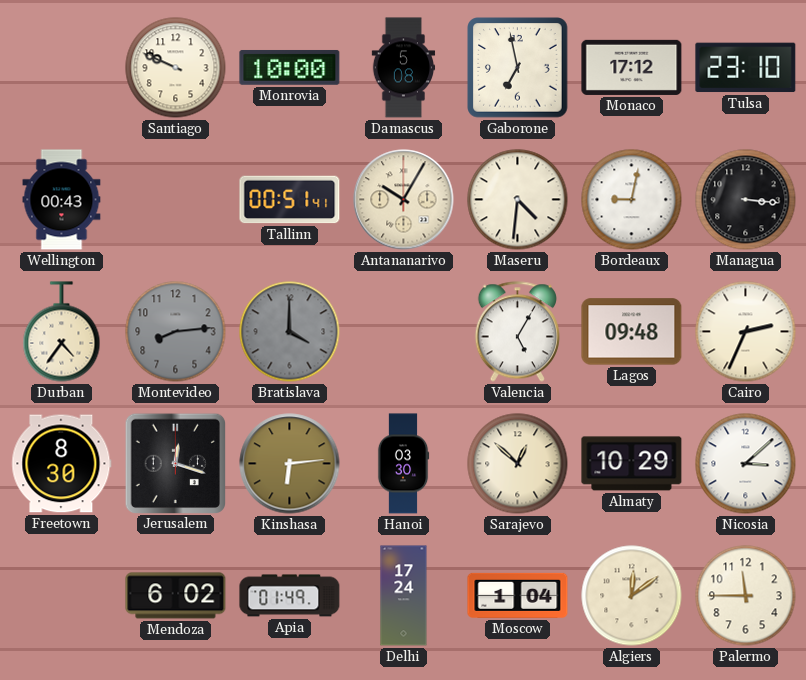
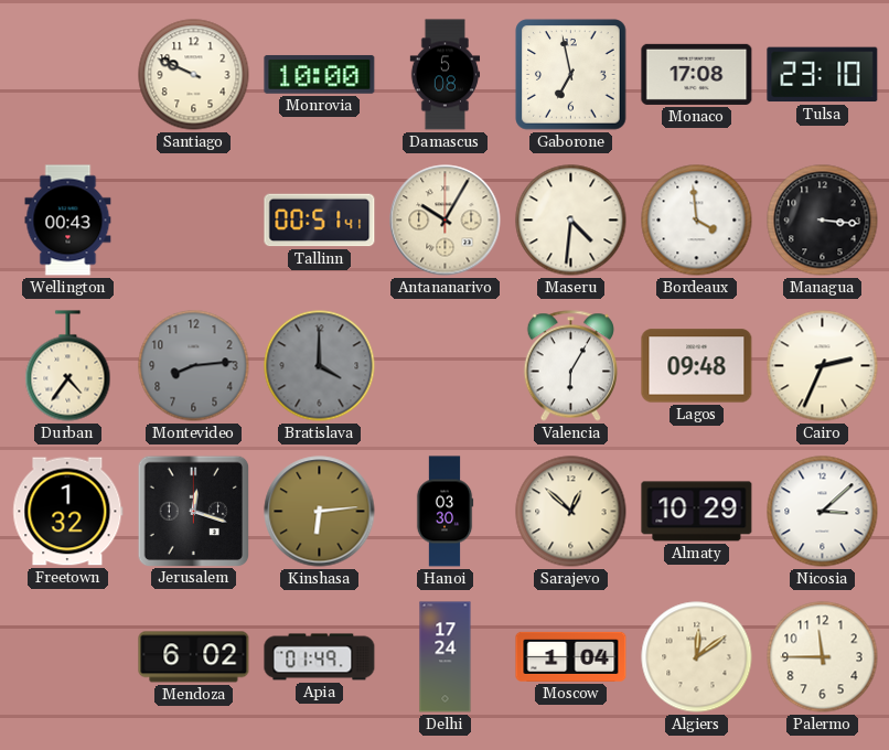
Monaco: 17:12 -> 17:08 (697, 74)
Bordeaux: 9:02 -> 3:59 (697, 221)
Valencia: 5:05 -> 6:05 (570, 366)
Freetown: 8:30 -> 1:32 (68, 512)
